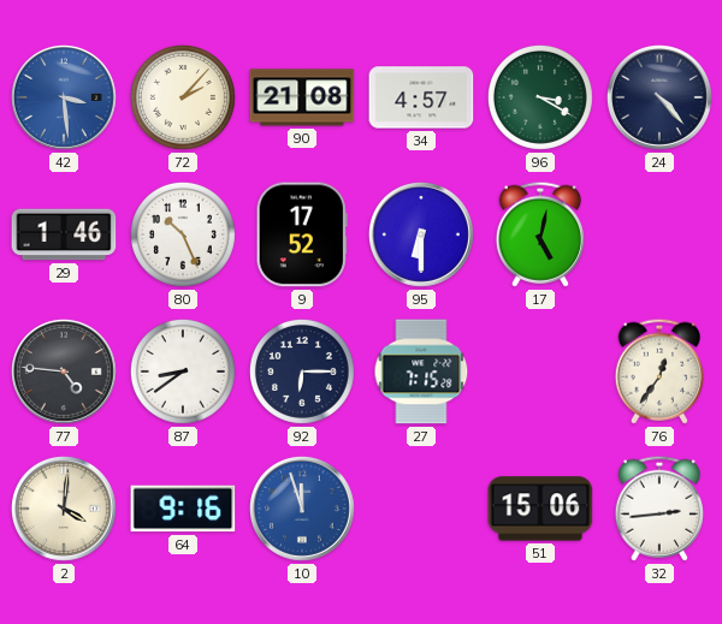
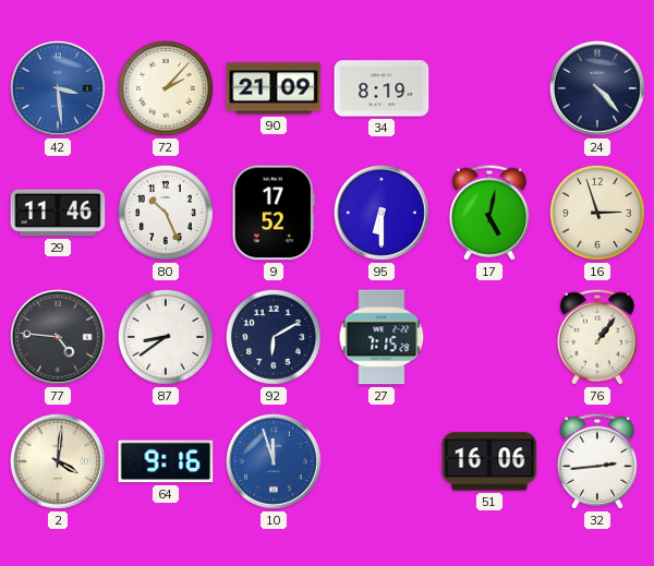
90: 21:08 -> 21:09 (274, 88)
34: 4:57 -> 8:19 (381, 88)
96: 3:20 -> none (540, 97)
29: 1:46 -> 11:46 (58, 213)
16: none -> 2:57 (597, 213)
92: 6:15 -> 6:10 (274, 337)
76: 12:36 -> 1:06 (597, 337)
51: 15:06 -> 16:06 (489, 461)
